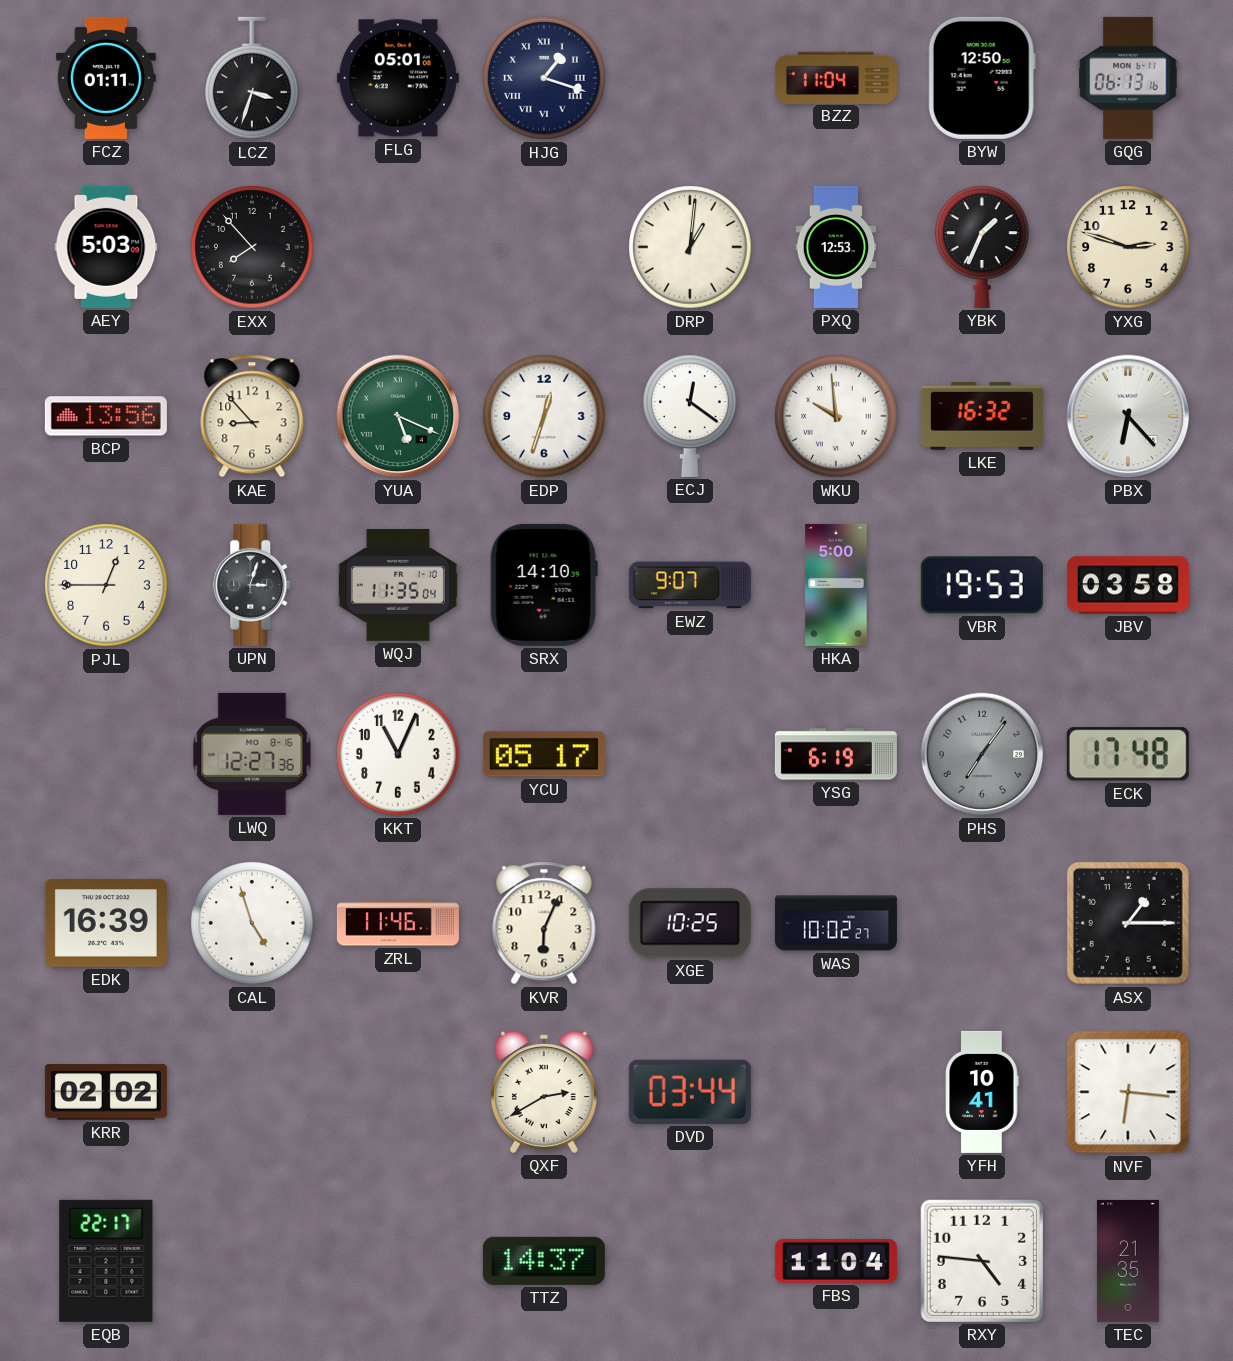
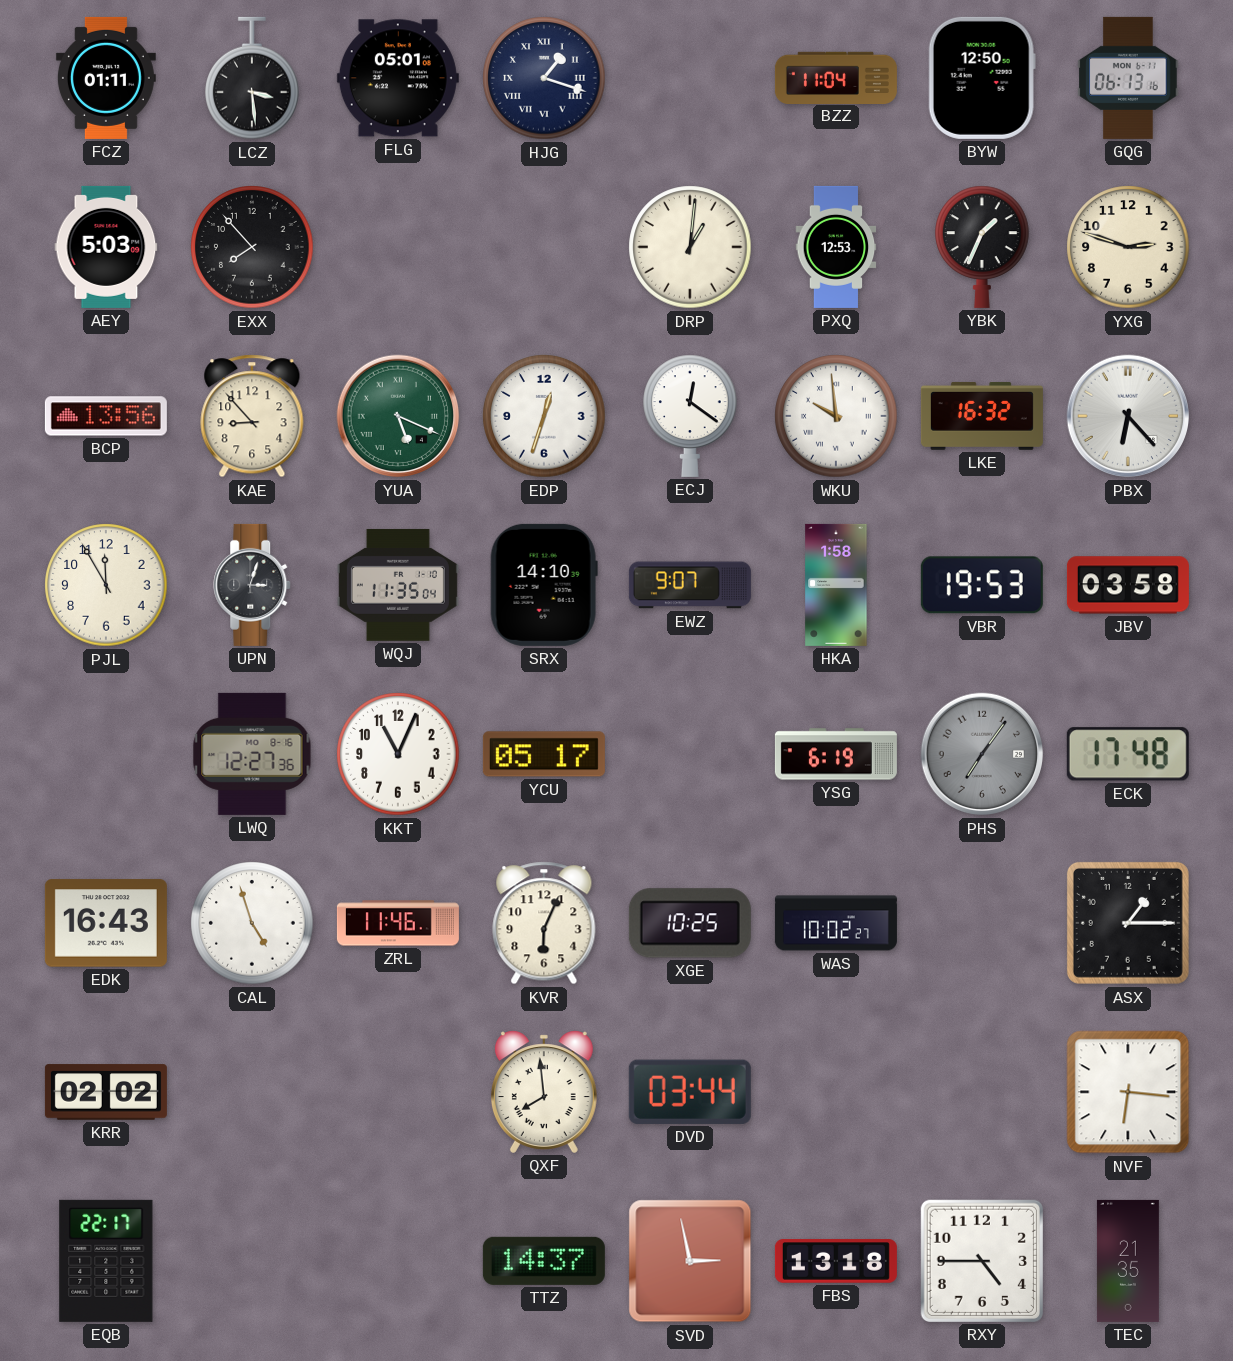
LCZ: 3:33 -> 3:29 (252, 78)
PJL: 12:45 -> 11:55 (106, 585)
HKA: 5:00 -> 1:58 (836, 585)
EDK: 16:39 -> 16:43 (106, 923)
QXF: 2:40 -> 7:59 (544, 1092)
YFH: 10:41 -> none (982, 1092)
SVD: none -> 2:58 (690, 1261)
FBS: 11:04 -> 13:18 (836, 1261)
RXY: 4:46 -> 4:45 (982, 1261)
